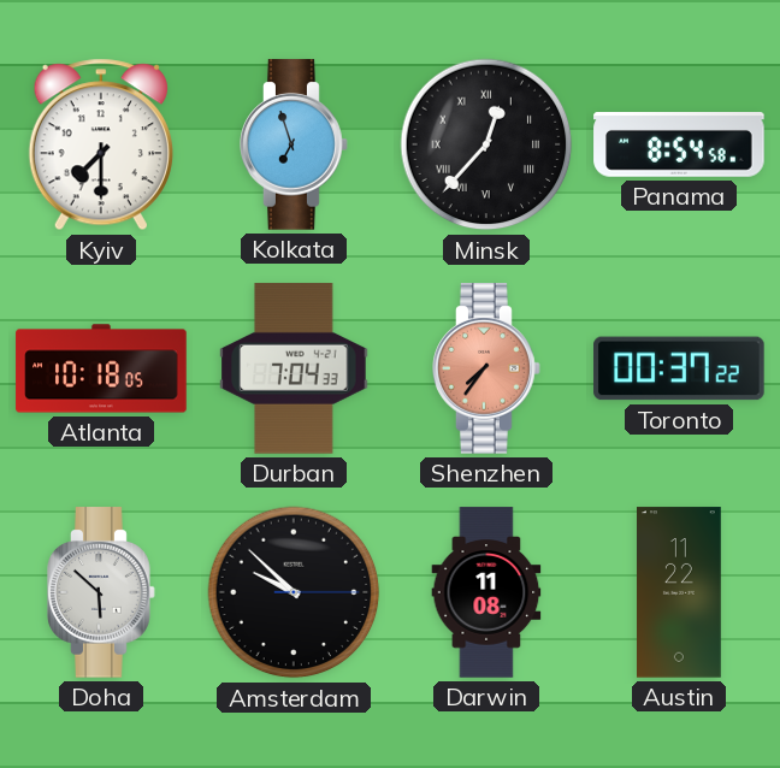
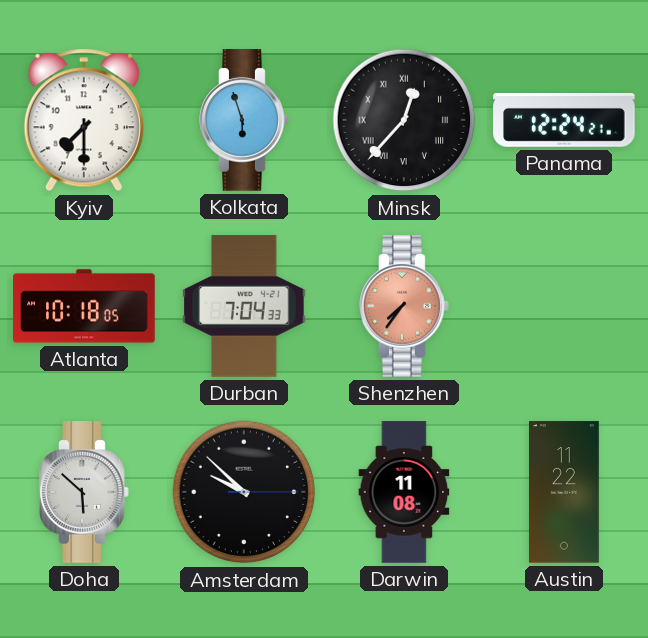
Kolkata: 6:57 -> 5:57 (244, 120)
Panama: 8:54 -> 12:24 (564, 121)
Toronto: 00:37 -> none (679, 368)
